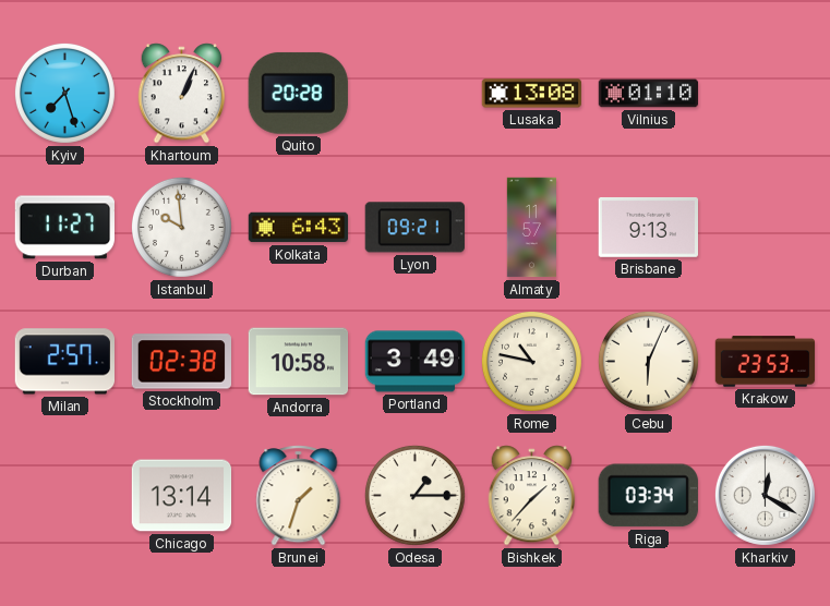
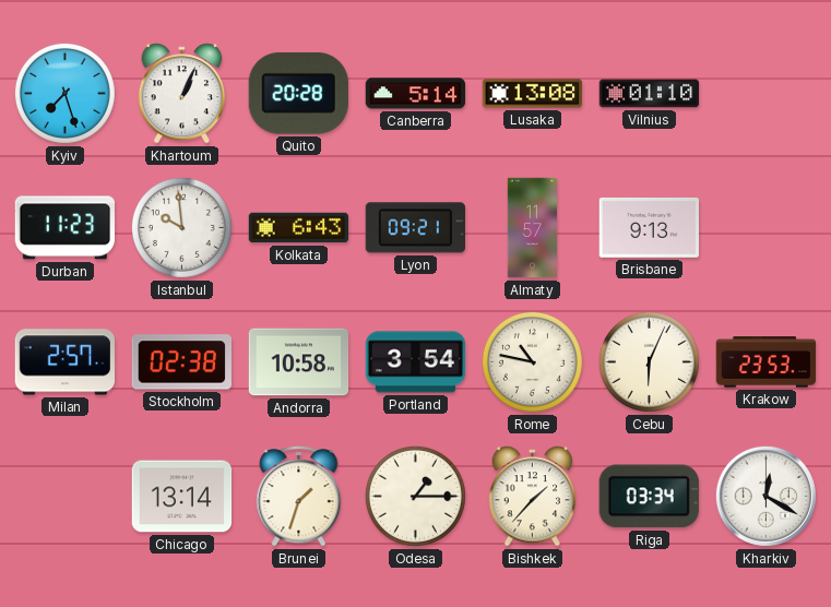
Canberra: none -> 5:14 (416, 94)
Durban: 11:27 -> 11:23 (64, 228)
Portland: 3:49 -> 3:54 (416, 362)
